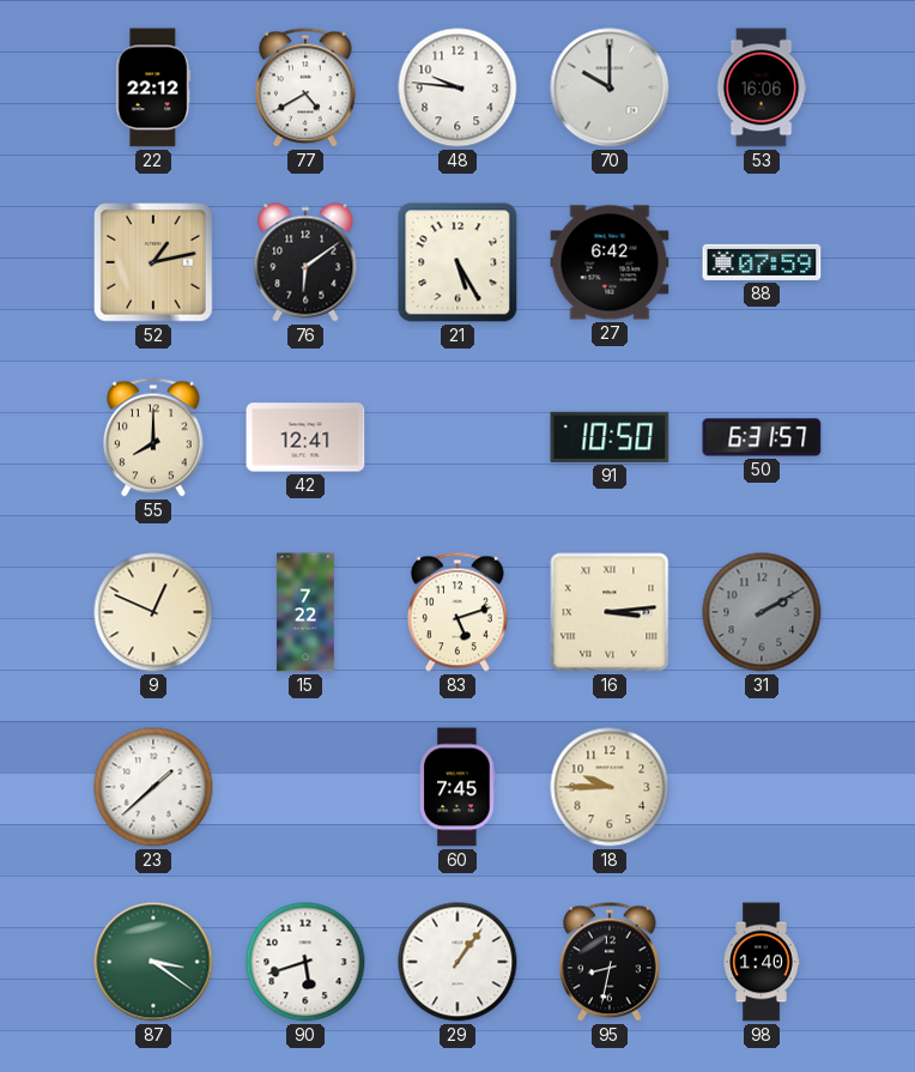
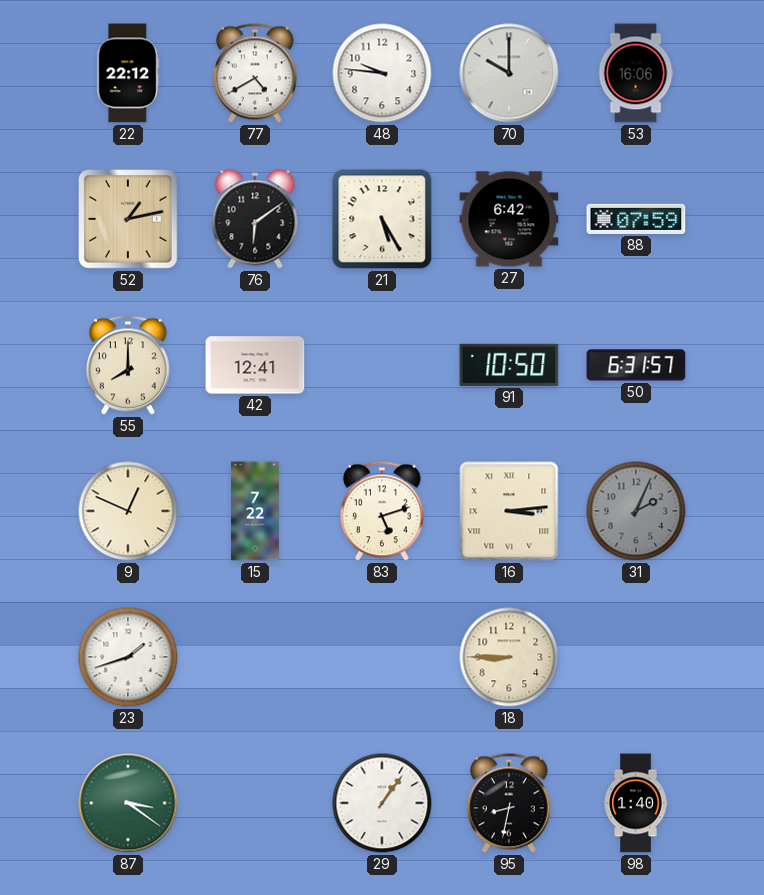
31: 2:10 -> 2:04 (636, 511)
23: 1:38 -> 1:42 (128, 657)
60: 7:45 -> none (457, 787)
18: 9:45 -> 8:45 (509, 657)
90: 5:42 -> none (305, 962)
